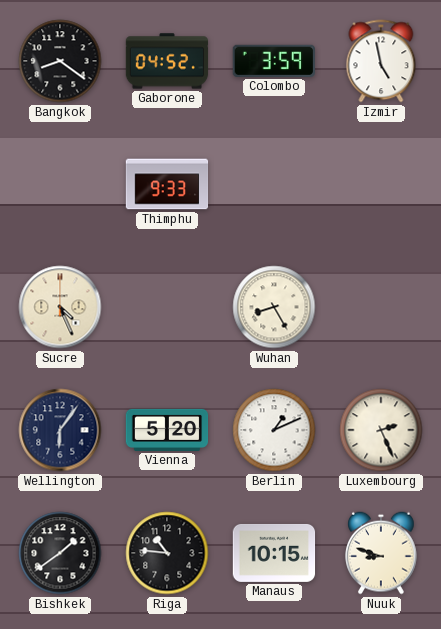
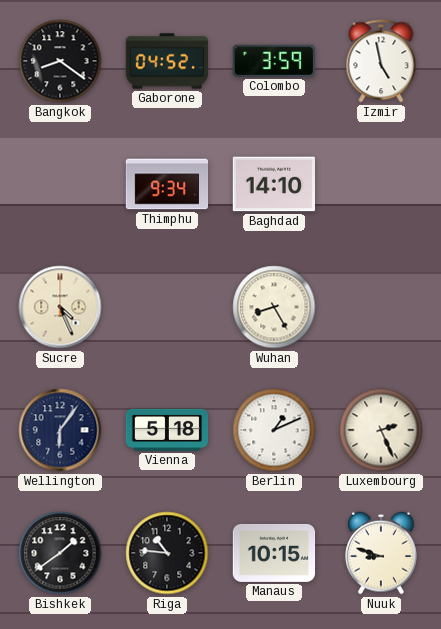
Thimphu: 9:33 -> 9:34 (167, 184)
Baghdad: none -> 14:10 (274, 184)
Vienna: 5:20 -> 5:18 (167, 430)
